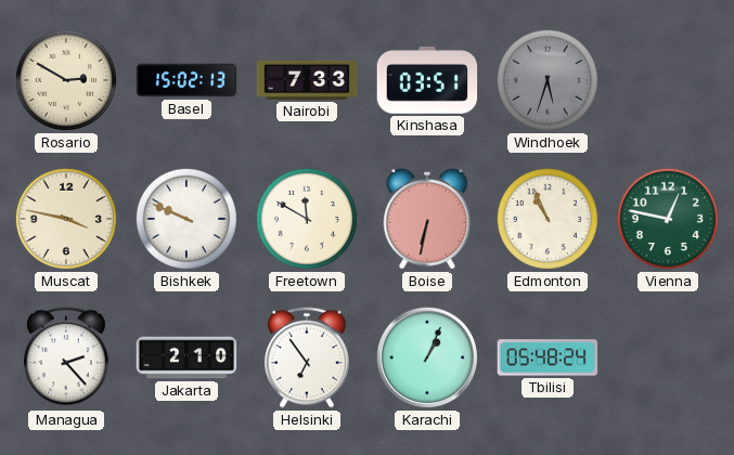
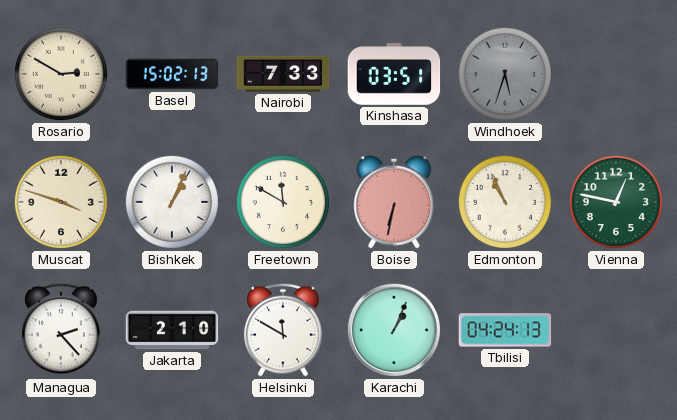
Muscat: 3:47 -> 3:48 (61, 202)
Bishkek: 9:49 -> 1:04 (172, 202)
Helsinki: 6:54 -> 11:50 (284, 330)
Tbilisi: 05:48 -> 04:24 (505, 330)
